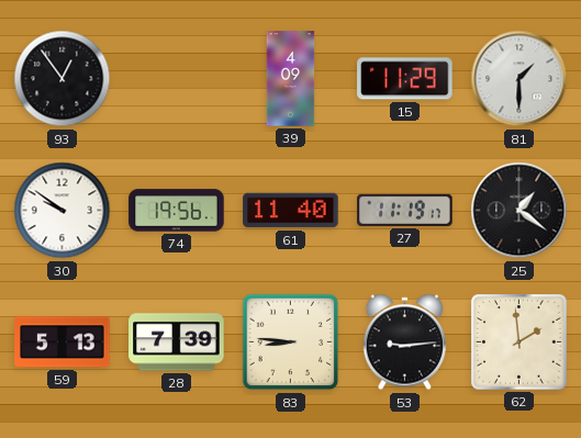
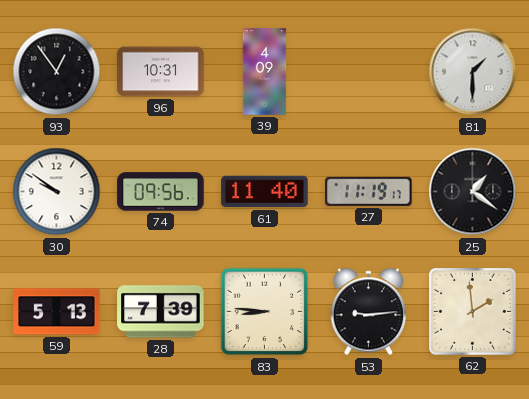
96: none -> 10:31 (161, 72)
15: 11:29 -> none (405, 79)
74: 19:56 -> 09:56 (161, 192)
